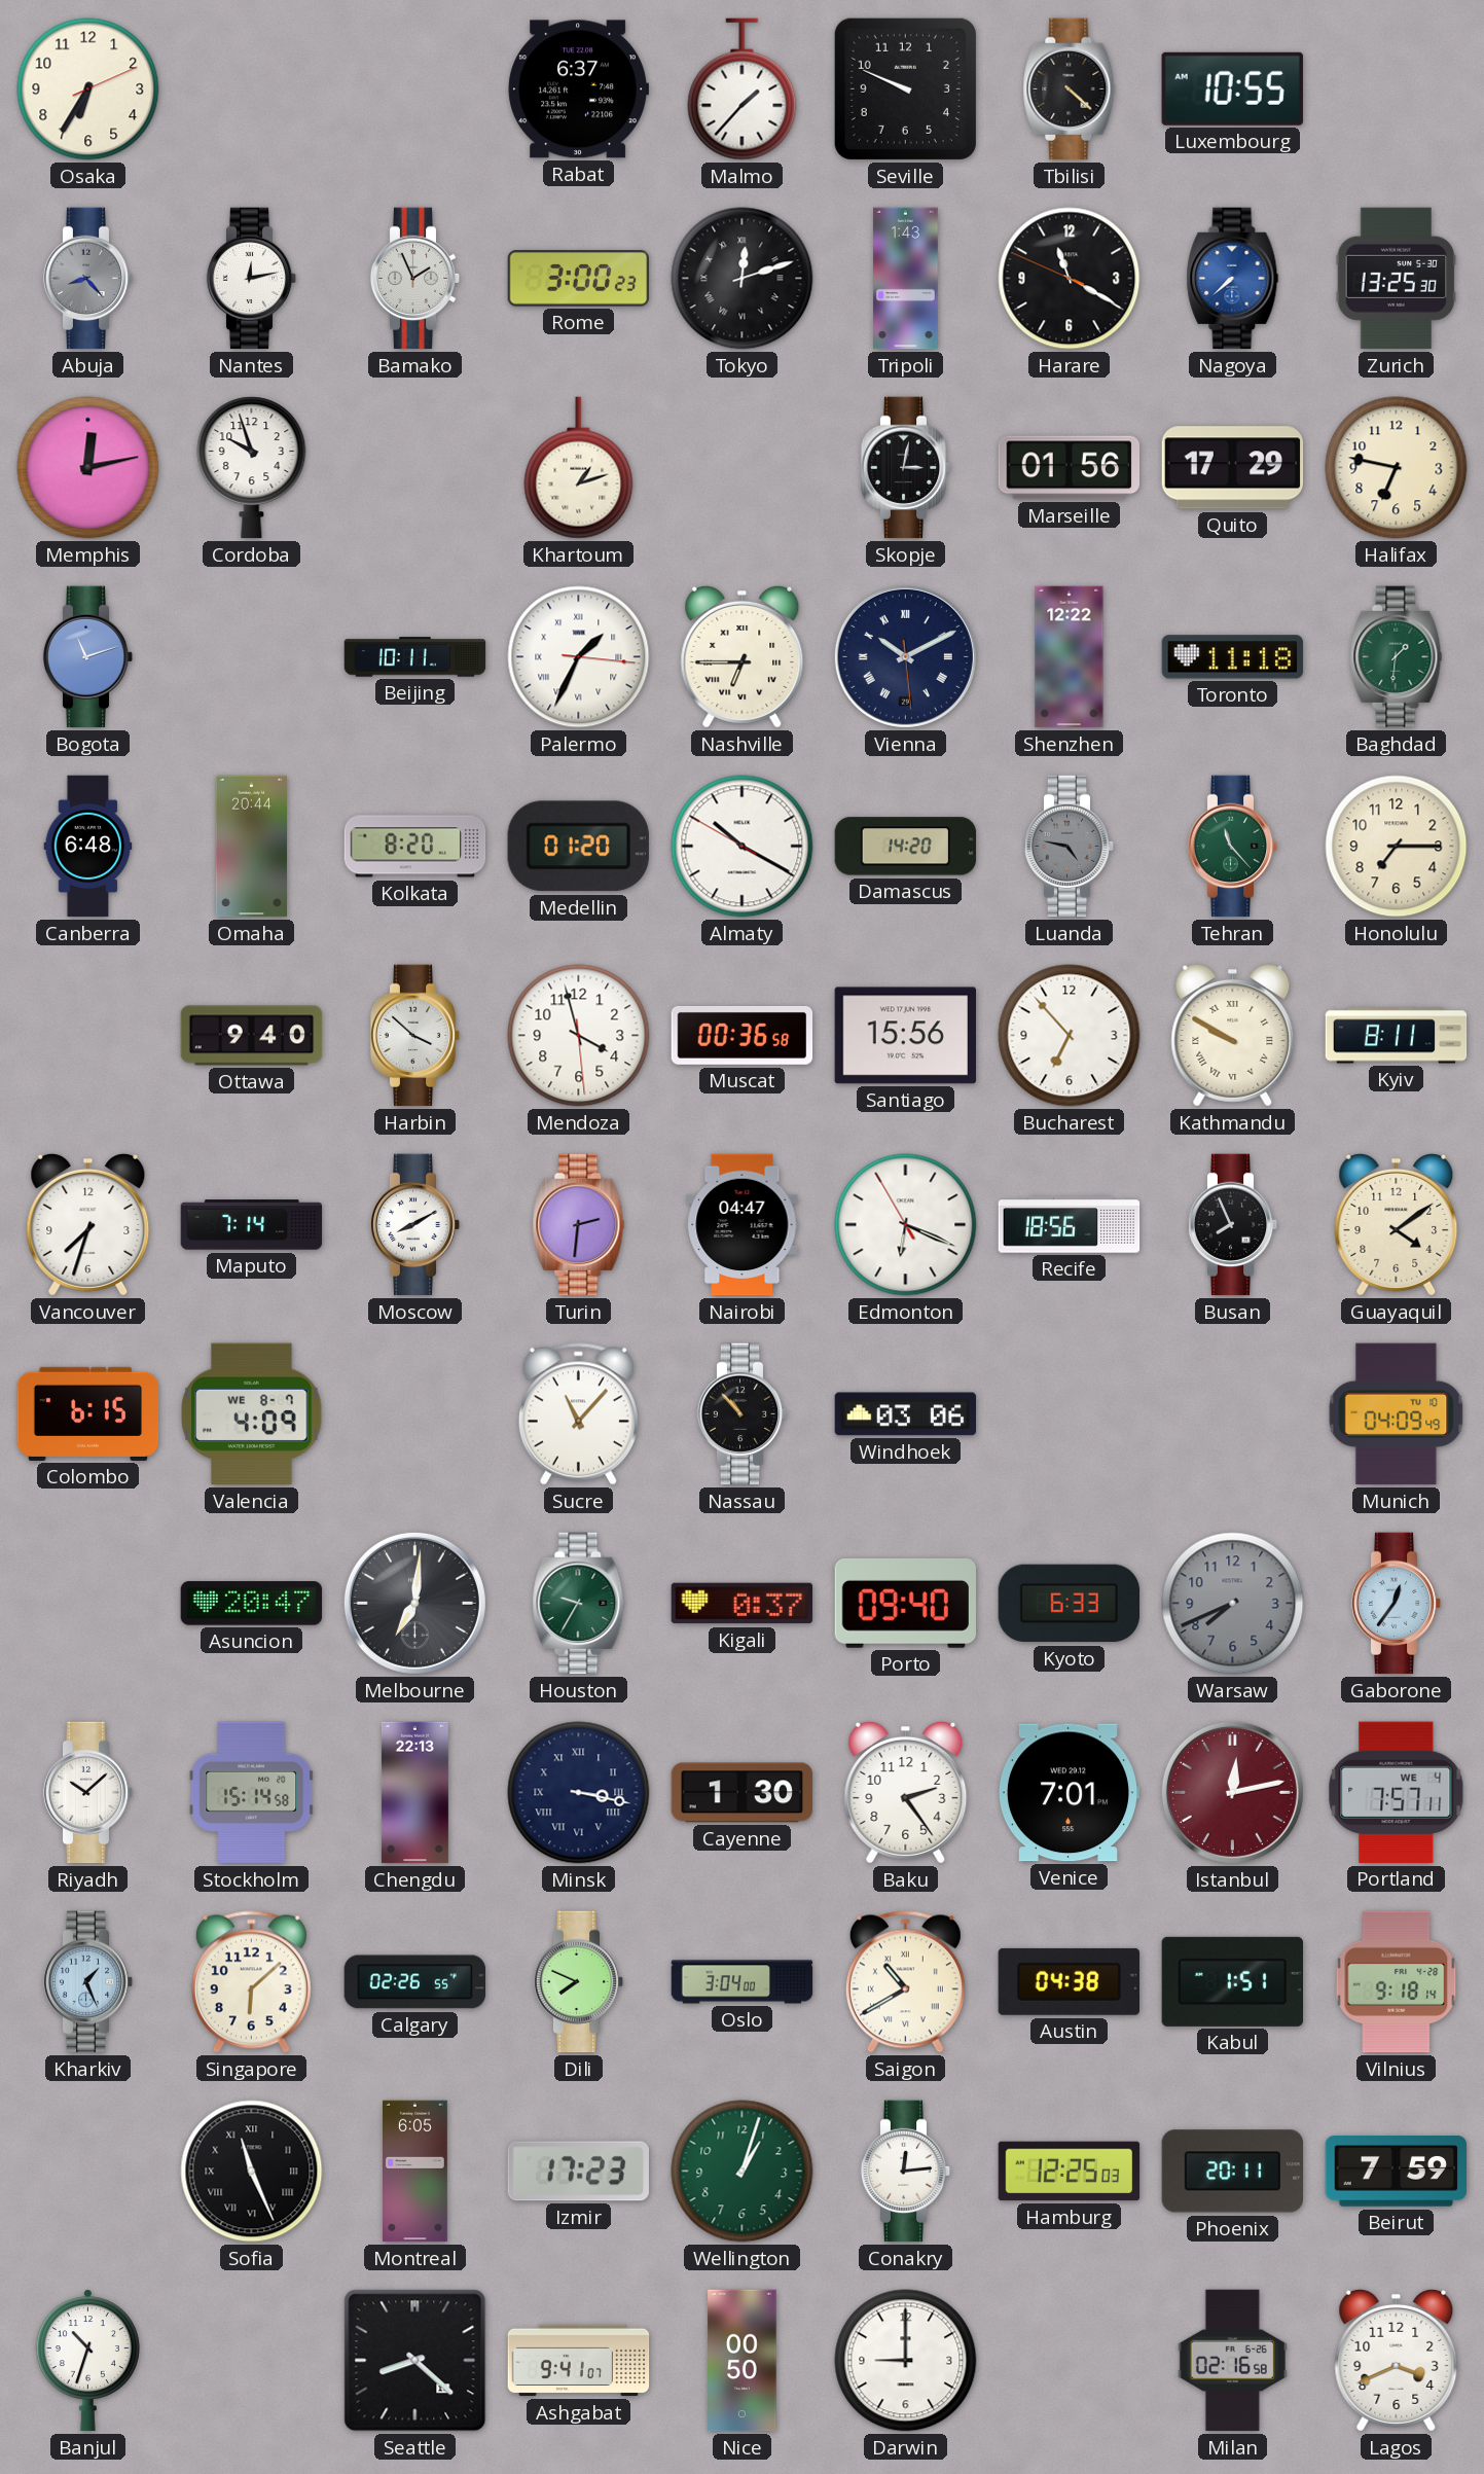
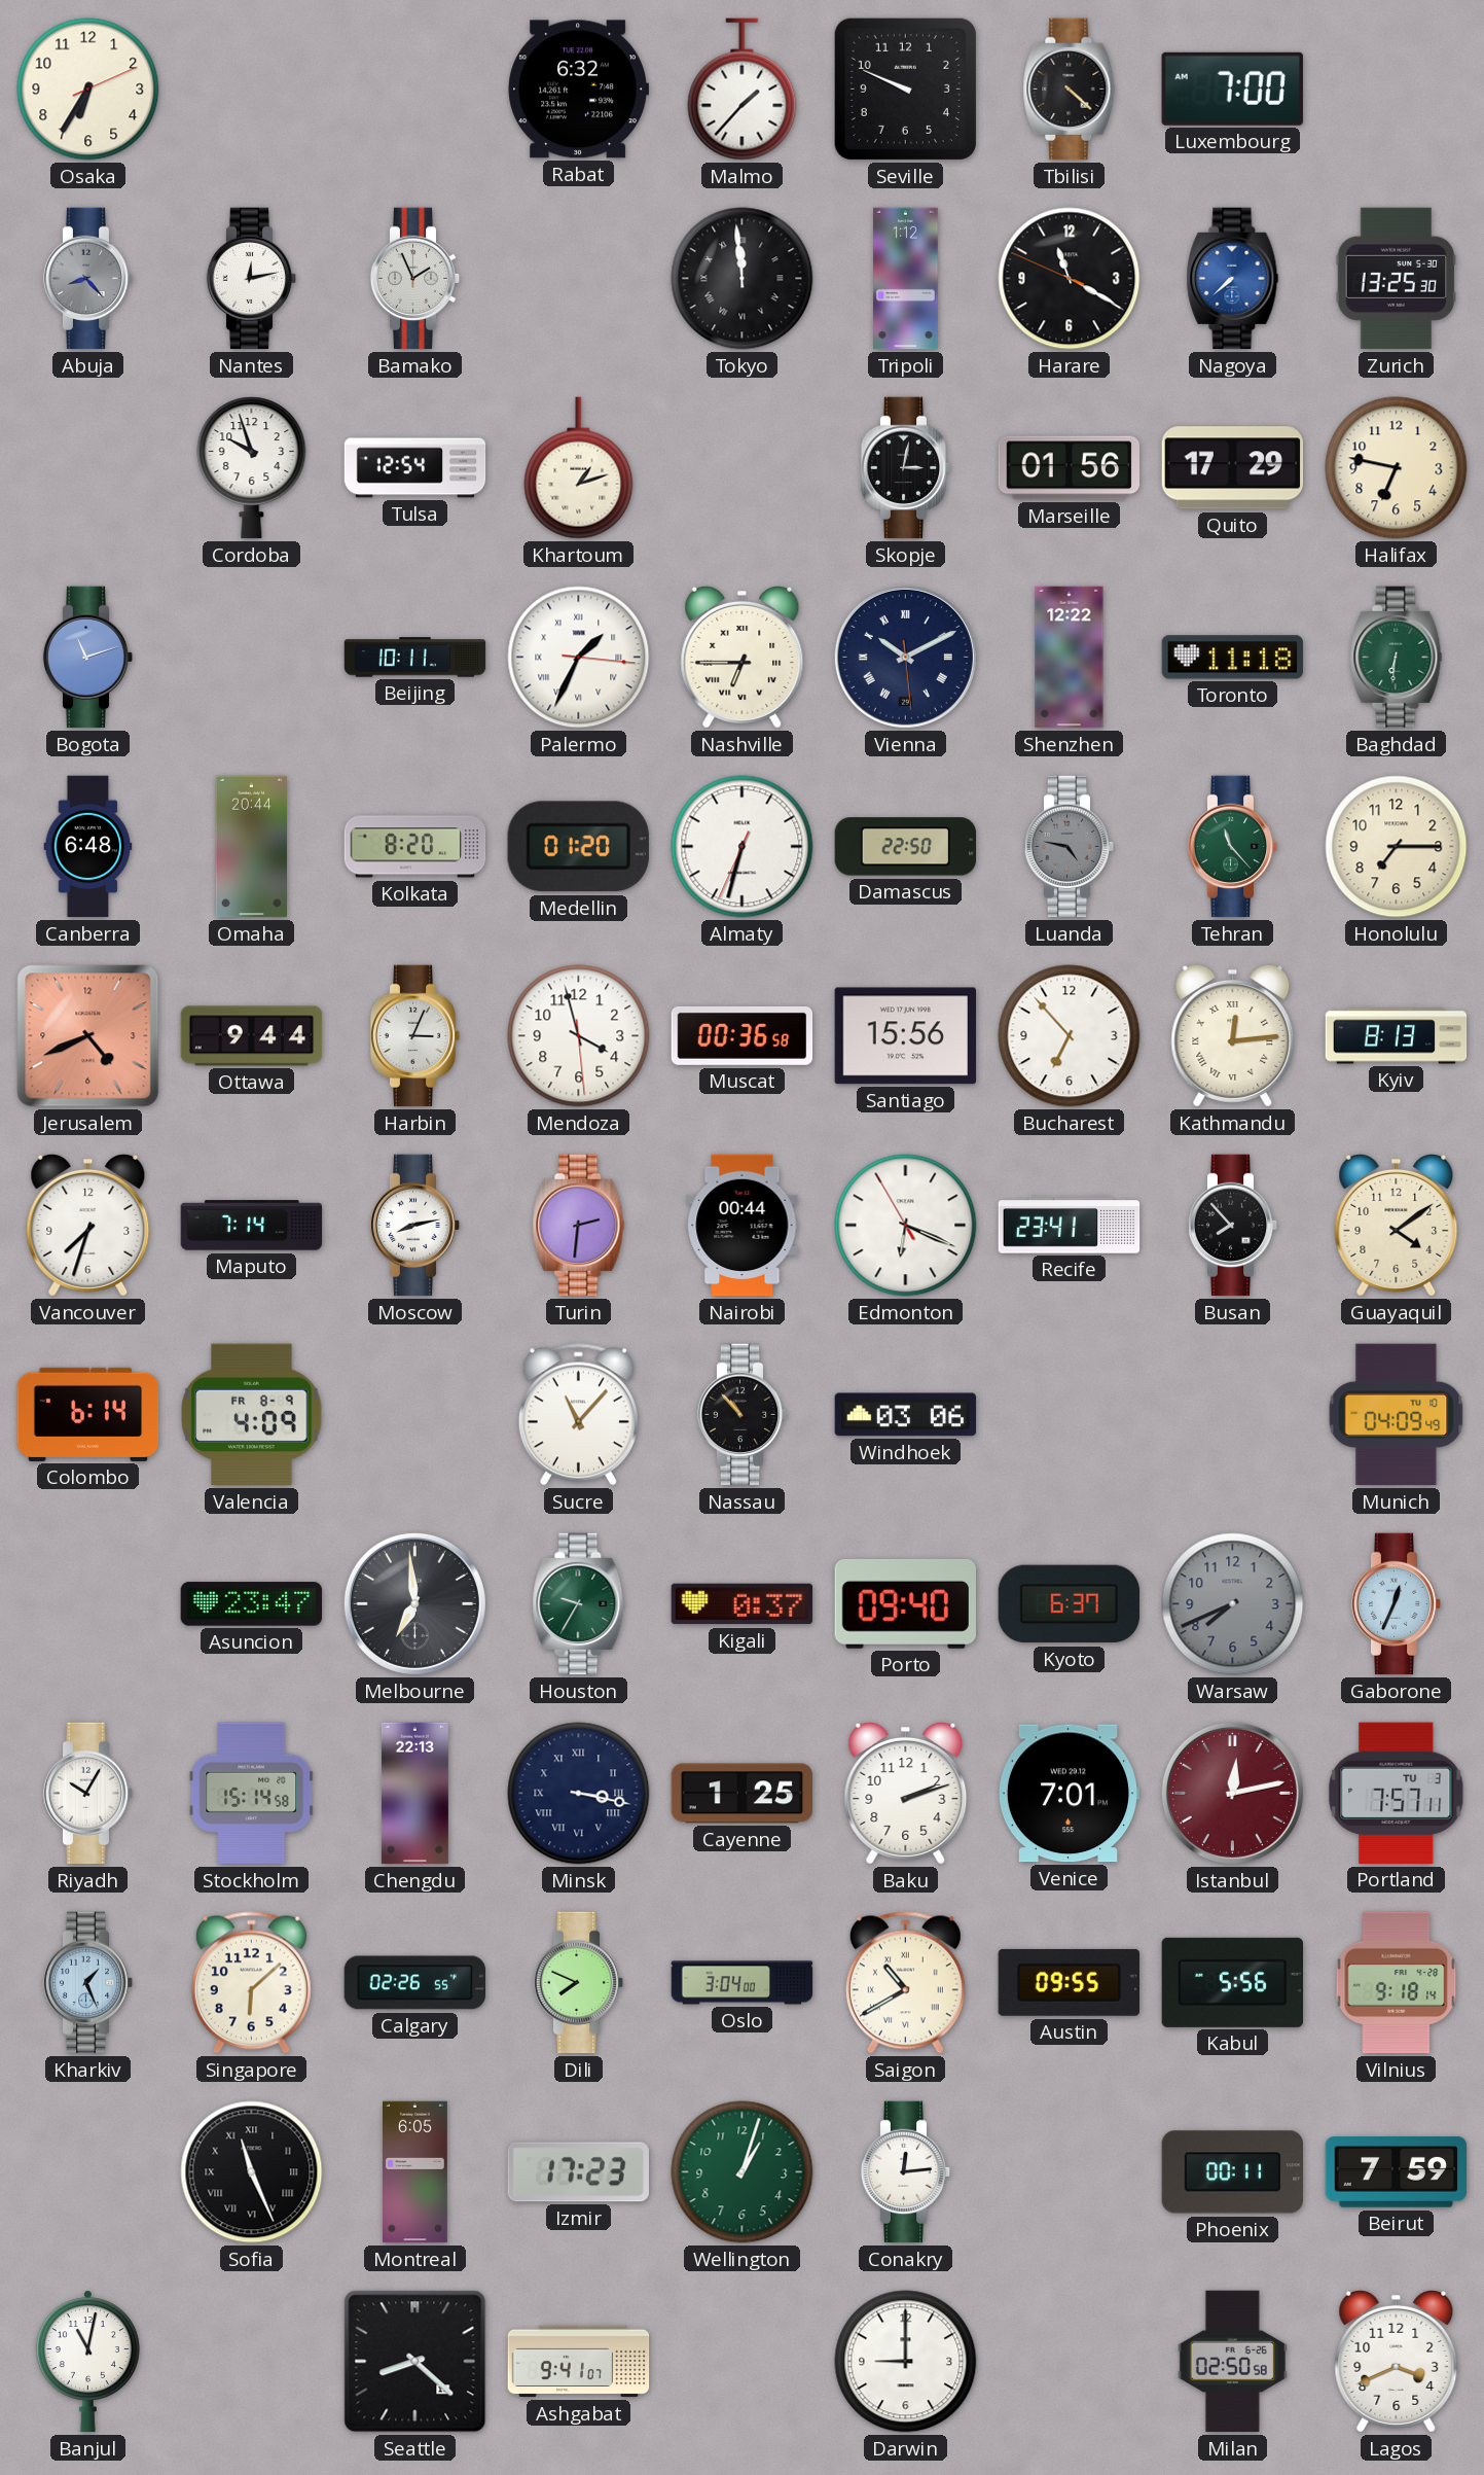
Rabat: 6:37 -> 6:32 (578, 90)
Luxembourg: 10:55 -> 7:00 (1232, 89)
Rome: 3:00 -> none (579, 279)
Tokyo: 12:12 -> 11:59 (743, 279)
Tripoli: 1:43 -> 1:12 (906, 279)
Memphis: 12:13 -> none (88, 468)
Tulsa: none -> 12:54 (415, 468)
Baghdad: 1:31 -> 6:31 (1397, 658)
Almaty: 10:19 -> 6:32 (743, 847)
Damascus: 14:20 -> 22:50 (906, 847)
Jerusalem: none -> 4:41 (88, 1036)
Ottawa: 9:40 -> 9:44 (252, 1036)
Harbin: 3:52 -> 3:04 (415, 1036)
Kathmandu: 9:50 -> 12:14 (1233, 1035)
Kyiv: 8:11 -> 8:13 (1397, 1036)
Moscow: 8:10 -> 8:13 (415, 1226)
Nairobi: 04:47 -> 00:44 (743, 1226)
Recife: 18:56 -> 23:41 (1070, 1226)
Busan: 7:56 -> 7:53 (1233, 1226)
Colombo: 6:15 -> 6:14 (88, 1414)
Valencia date: WE 8-7 -> FR 8-9 (252, 1415)
Asuncion: 20:47 -> 23:47 (252, 1604)
Melbourne: 7:01 -> 6:59 (414, 1603)
Kyoto: 6:33 -> 6:37 (1070, 1604)
Gaborone: 12:36 -> 12:34 (1397, 1604)
Riyadh: 10:08 -> 10:05 (88, 1794)
Cayenne: 1:30 -> 1:25 (743, 1794)
Baku: 2:24 -> 2:12 (906, 1793)
Portland date: WE 4 -> TU 3 (1397, 1793)
Austin: 04:38 -> 09:55 (1069, 1982)
Kabul: 1:51 -> 5:56 (1232, 1982)
Hamburg: 12:25 -> none (1070, 2172)
Phoenix: 20:11 -> 00:11 (1233, 2172)
Banjul: 10:33 -> 11:02 (87, 2362)
Nice: 00:50 -> none (743, 2361)
Milan: 02:16 -> 02:50 (1232, 2362)
